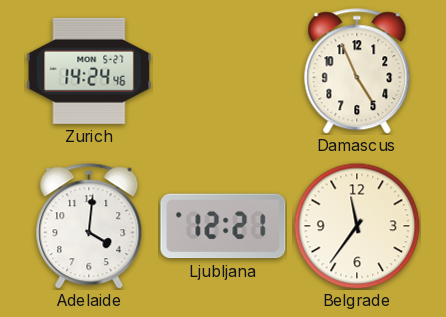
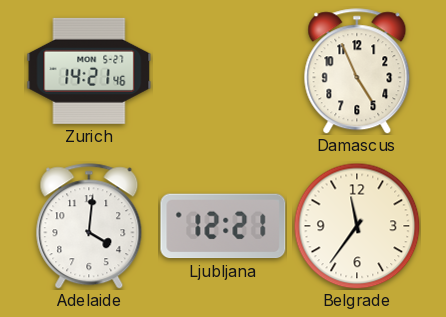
Zurich: 14:24 -> 14:21 (89, 71)
